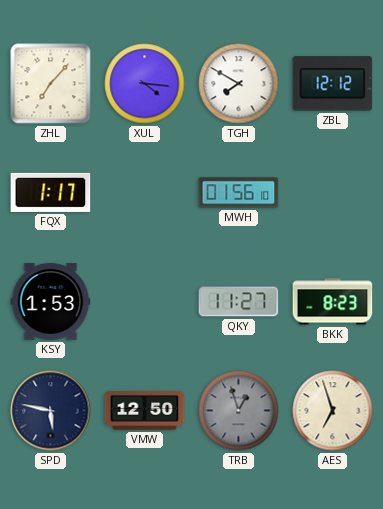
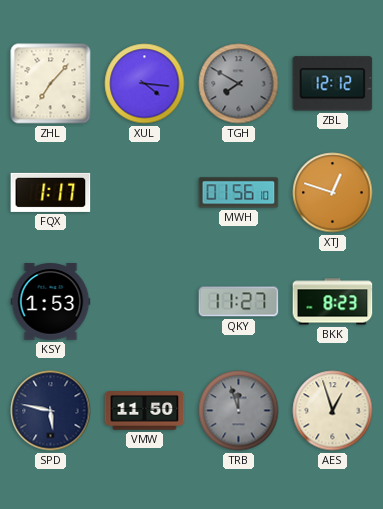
TGH dial: white -> grey (239, 84)
XTJ: none -> 12:48 (333, 193)
VMW: 12:50 -> 11:50 (145, 411)
TRB: 12:57 -> 11:57 (239, 411)
AES: 6:57 -> 12:57 (333, 411)
